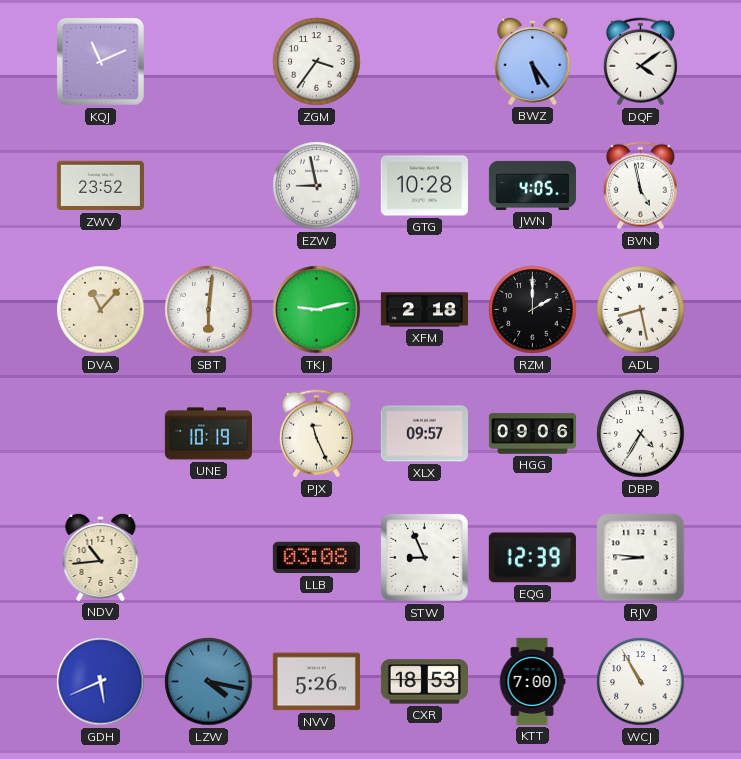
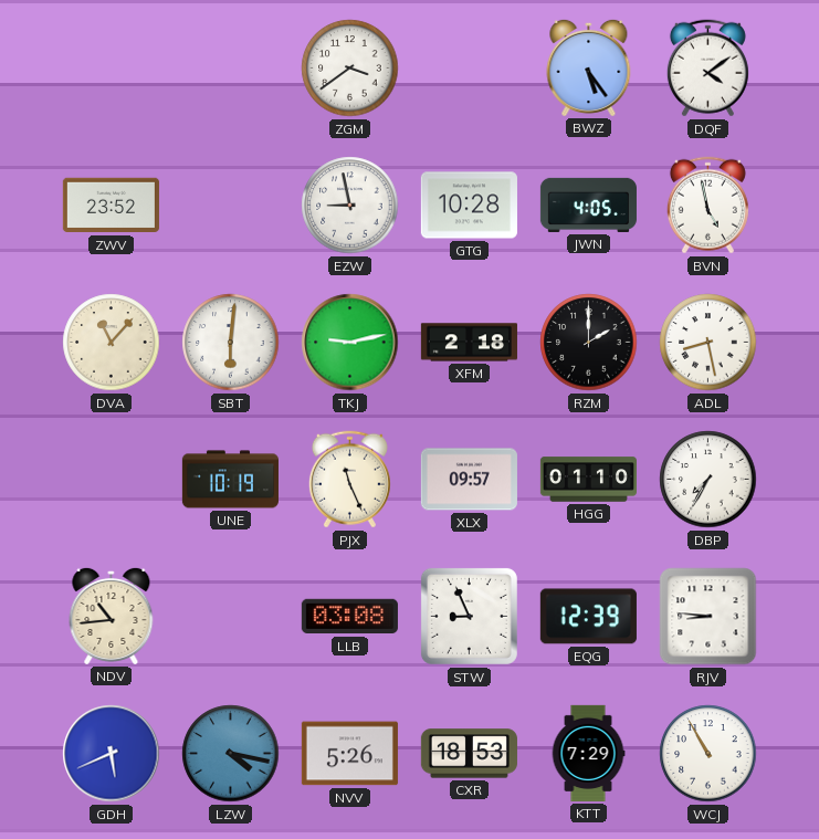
KQJ: 11:11 -> none (100, 61)
ZGM: 3:36 -> 3:39 (350, 69)
HGG: 09:06 -> 01:10 (588, 480)
DBP: 4:35 -> 7:35 (708, 480)
KTT: 7:00 -> 7:29 (588, 753)
